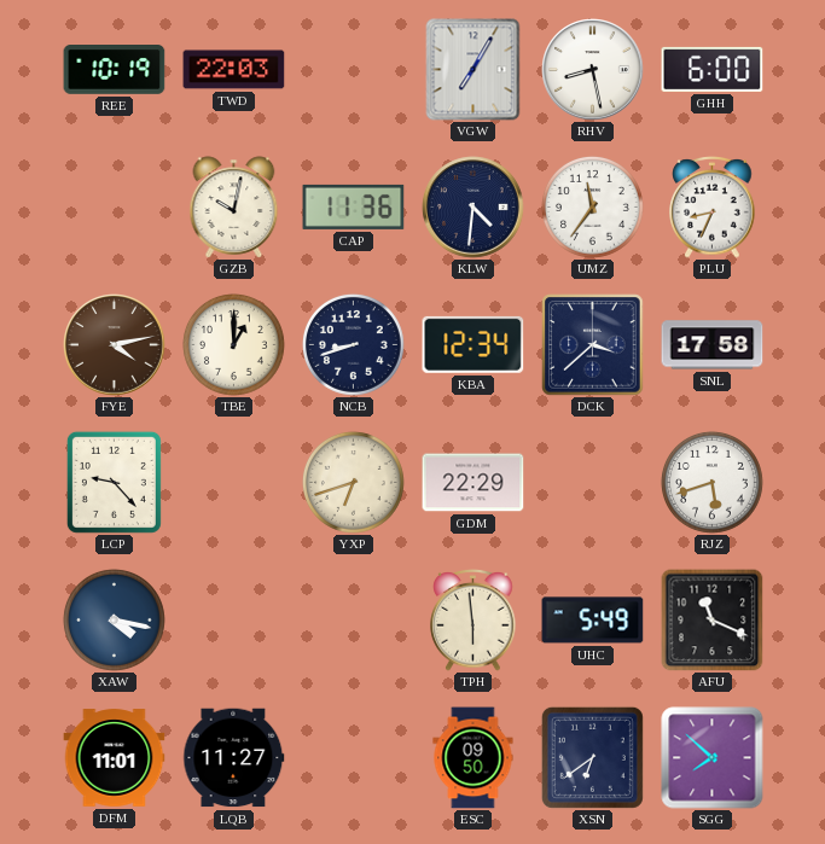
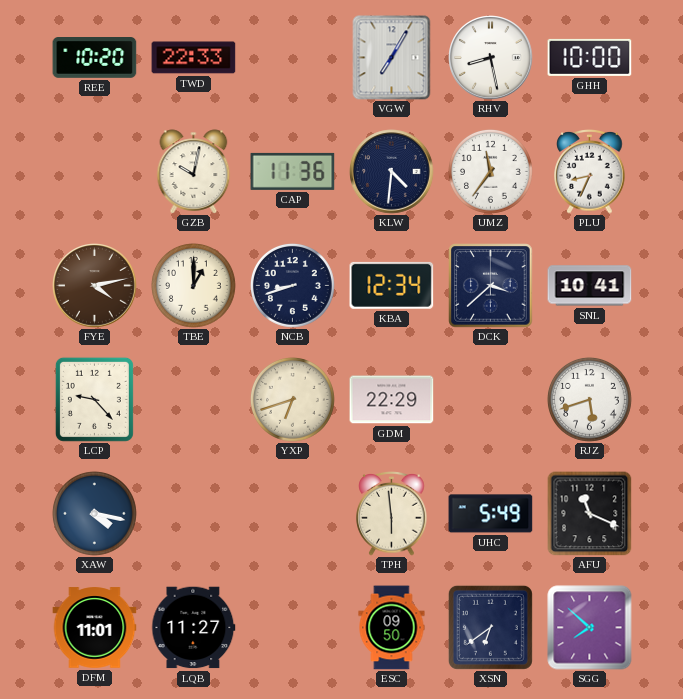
REE: 10:19 -> 10:20 (95, 58)
TWD: 22:03 -> 22:33 (194, 58)
GHH: 6:00 -> 10:00 (590, 57)
SNL: 17:58 -> 10:41 (590, 286)
